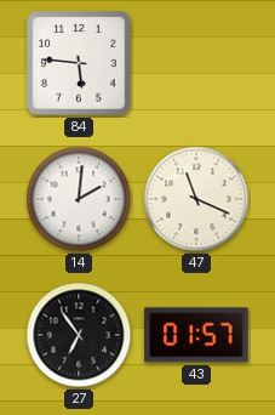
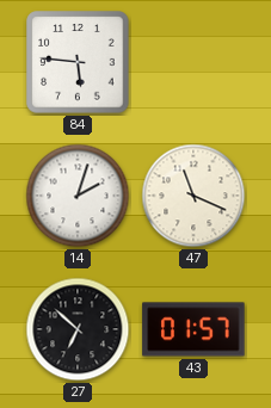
14: 2:01 -> 2:03 (78, 196)
27: 6:54 -> 6:52 (78, 329)
